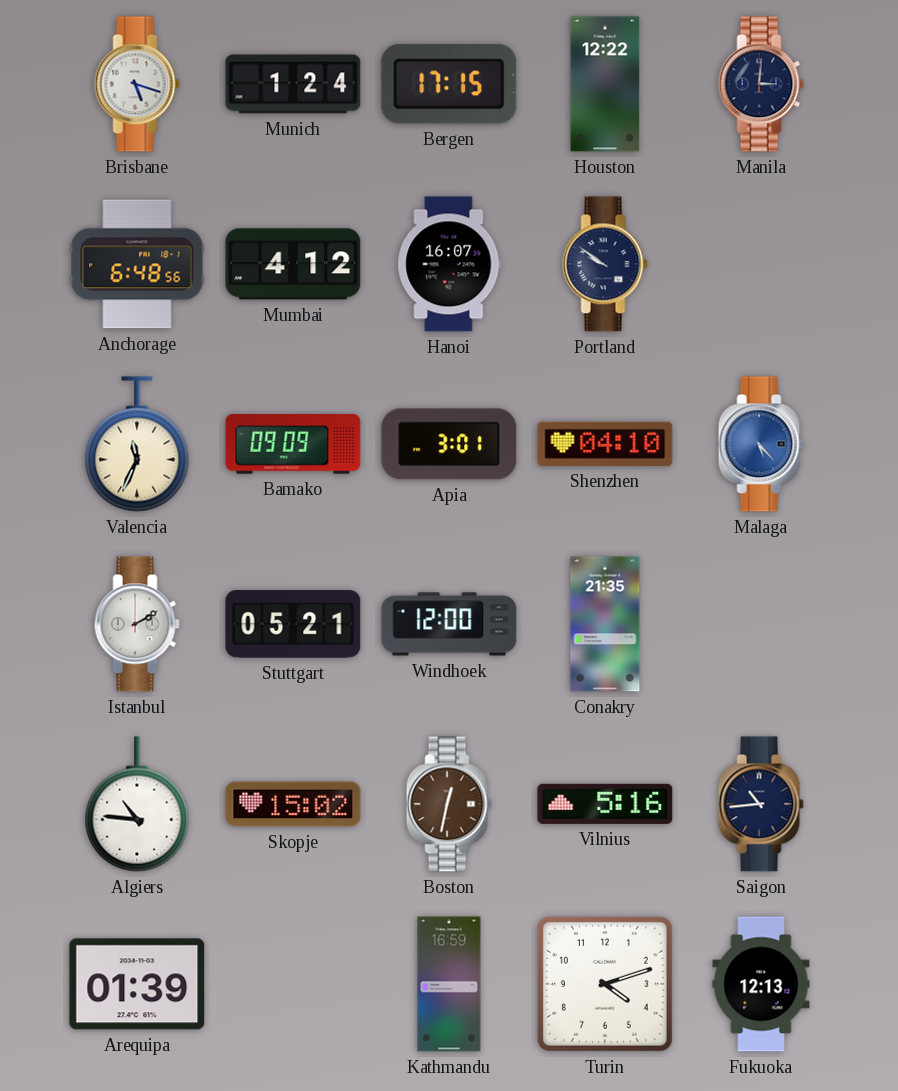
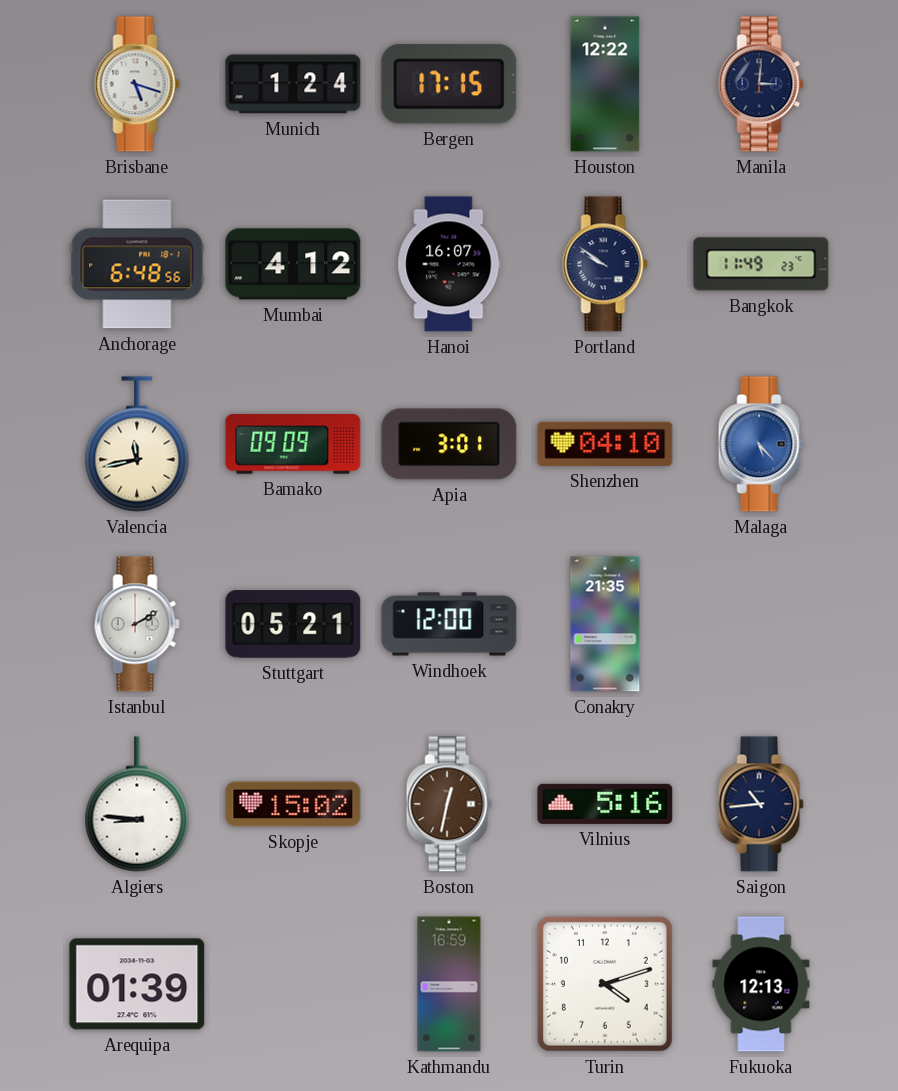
Bangkok: none -> 11:49 (761, 264)
Valencia: 11:34 -> 11:43 (137, 444)
Algiers: 10:46 -> 8:46 (137, 804)
